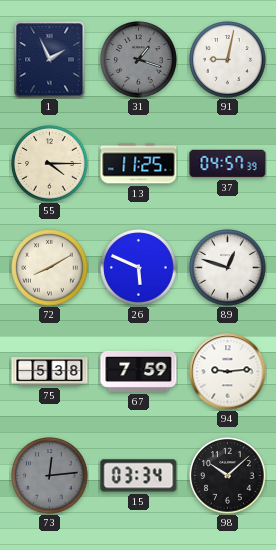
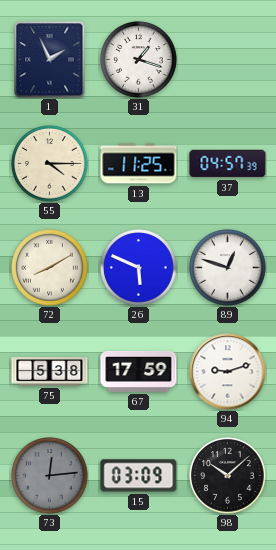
31 dial: grey -> white (139, 60)
91: 9:02 -> none (228, 60)
67: 7:59 -> 17:59 (139, 371)
94: 9:14 -> 9:12 (228, 372)
15: 03:34 -> 03:09 (139, 476)
